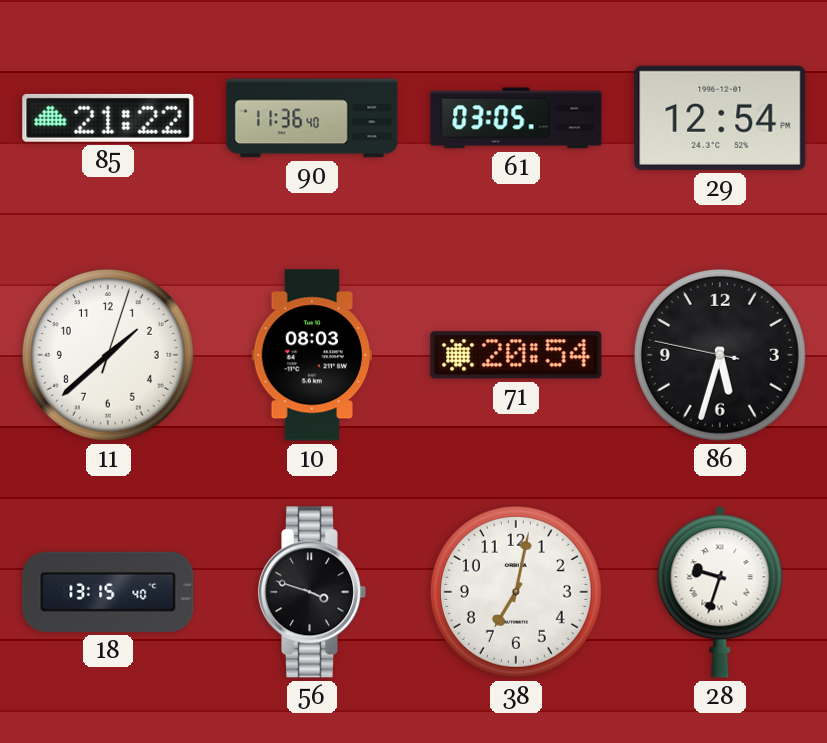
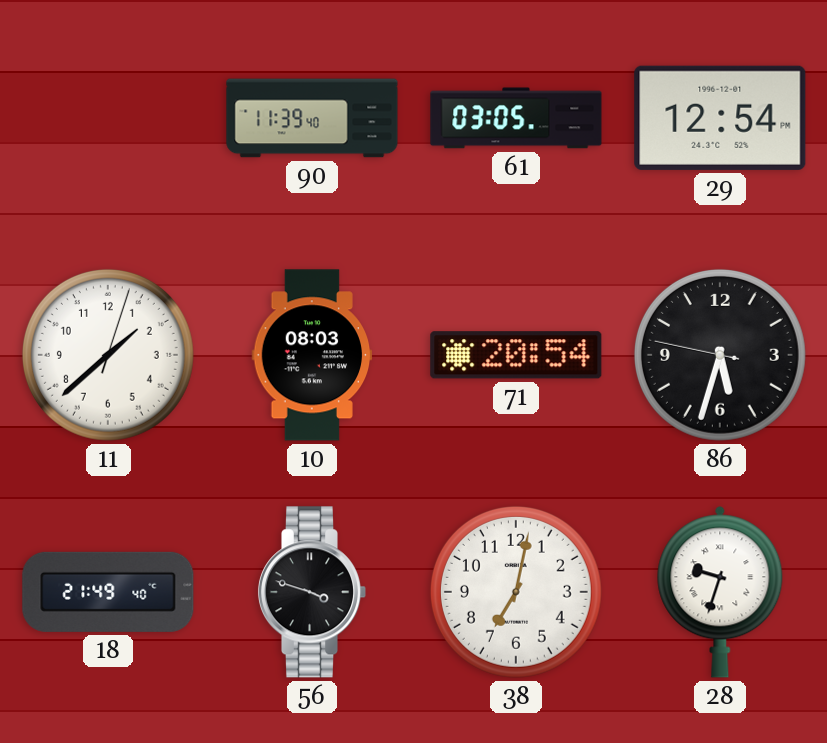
85: 21:22 -> none (108, 118)
90: 11:36 -> 11:39 (312, 118)
18: 13:15 -> 21:49 (108, 592)
